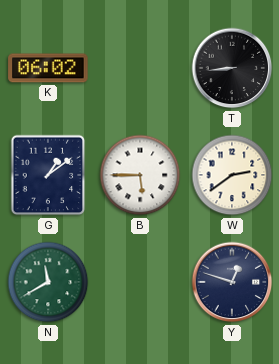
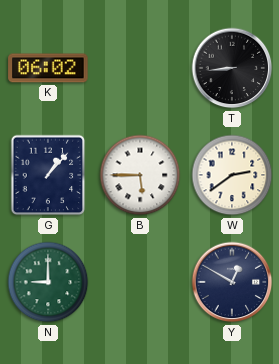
G: 1:09 -> 1:07 (48, 175)
N: 11:40 -> 9:00 (48, 282)
Y: 12:48 -> 12:50 (232, 282)
